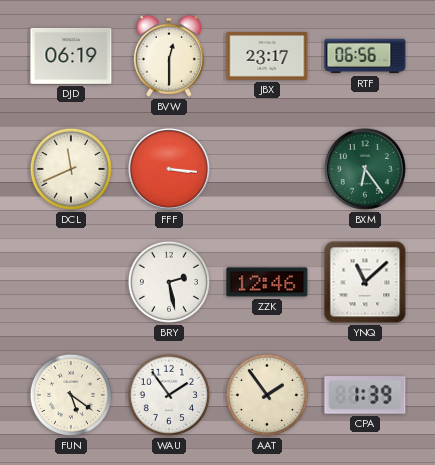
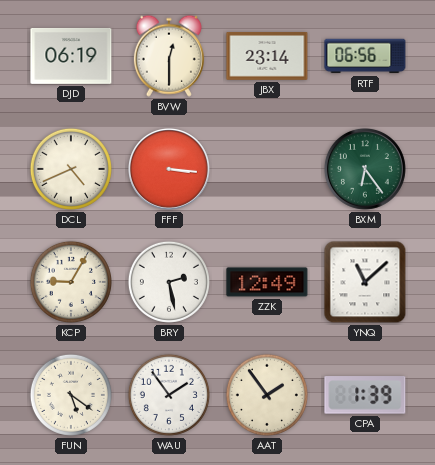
JBX: 23:17 -> 23:14 (267, 57)
DCL: 11:41 -> 4:41 (71, 169)
KCP: none -> 9:05 (71, 282)
ZZK: 12:46 -> 12:49 (267, 282)
